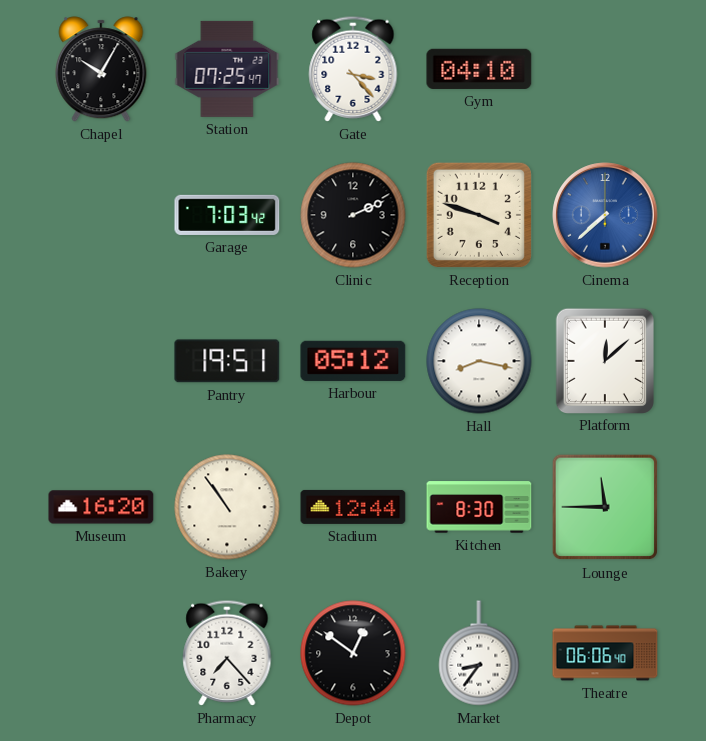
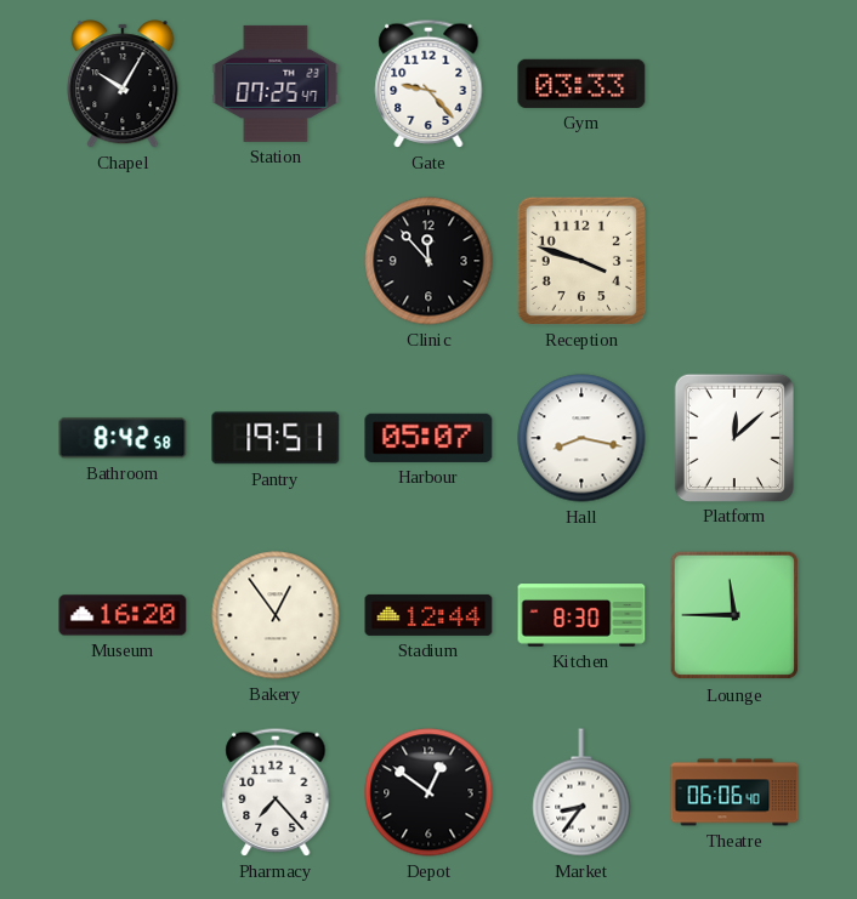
Gate: 3:23 -> 9:23 (428, 84)
Gym: 04:10 -> 03:33 (581, 84)
Garage: 7:03 -> none (227, 215)
Clinic: 2:11 -> 11:53 (428, 261)
Cinema: 7:38 -> none (605, 215)
Bathroom: none -> 8:42 (123, 438)
Harbour: 05:12 -> 05:07 (428, 438)
Bakery: 10:54 -> 12:54 (276, 615)
